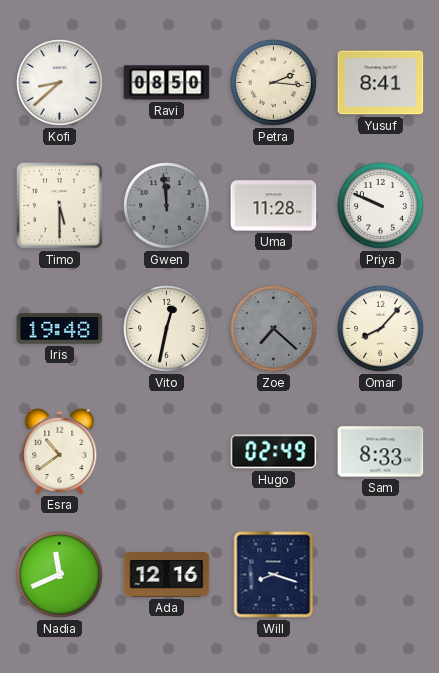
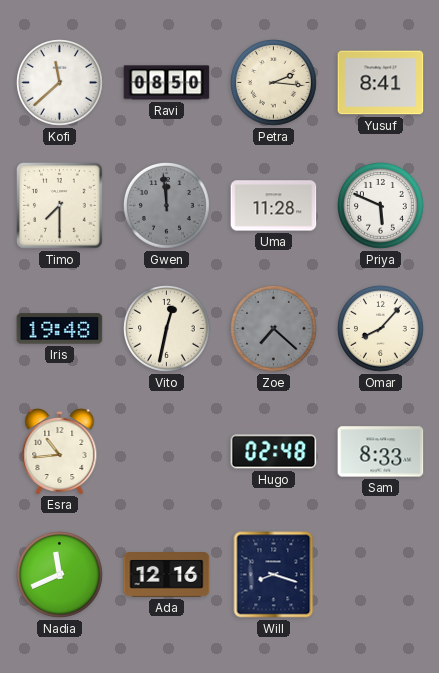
Kofi: 8:38 -> 11:38 (60, 83)
Timo: 5:30 -> 7:30 (60, 206)
Priya: 9:49 -> 5:49 (381, 206)
Esra: 10:39 -> 10:44 (60, 452)
Hugo: 02:49 -> 02:48 (274, 452)
